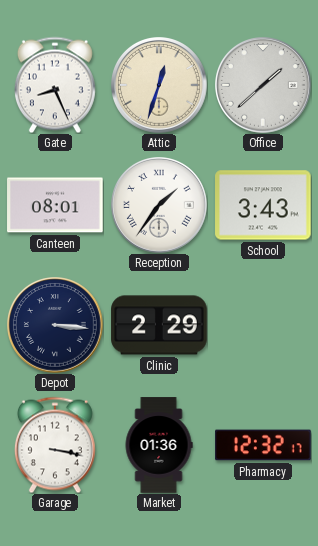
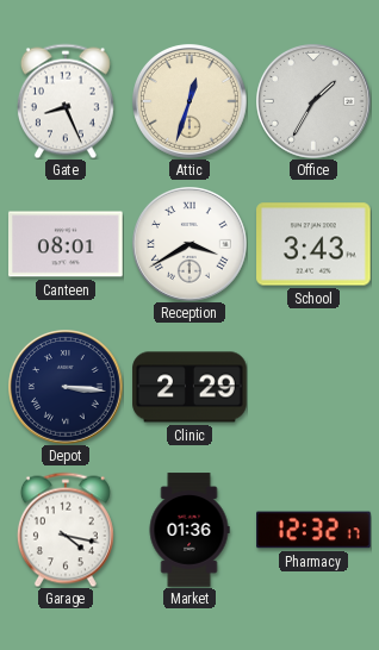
Office: 1:38 -> 1:35 (315, 102)
Reception: 1:36 -> 3:40 (191, 245)
Garage: 3:17 -> 4:17 (66, 530)
